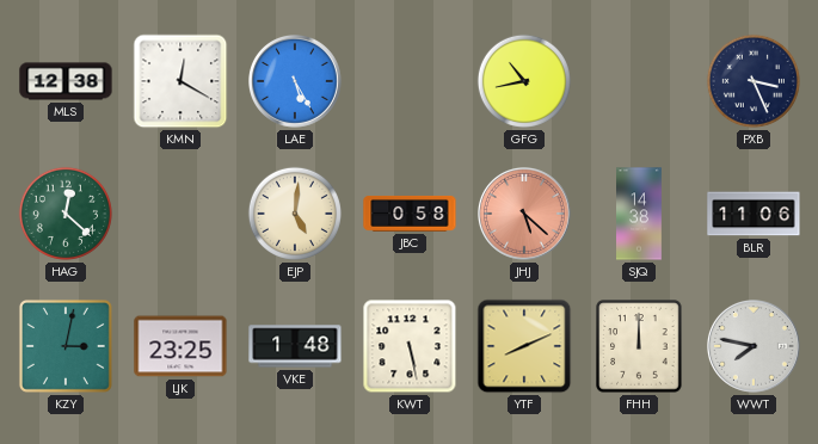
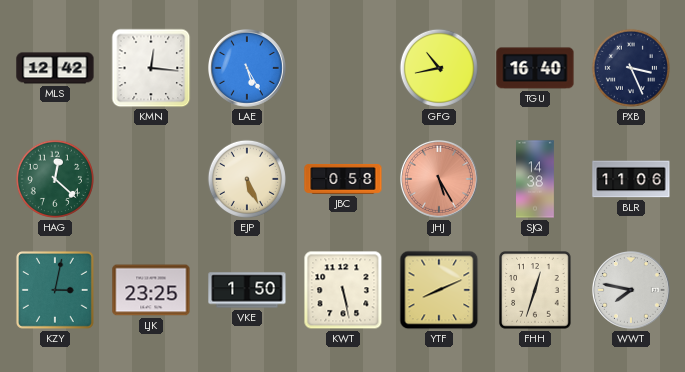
MLS: 12:38 -> 12:42 (55, 68)
KMN: 12:20 -> 12:16 (151, 68)
TGU: none -> 16:40 (535, 68)
EJP: 5:01 -> 5:26 (247, 179)
JHJ: 5:22 -> 5:25 (440, 180)
VKE: 1:48 -> 1:50 (247, 290)
FHH: 12:00 -> 12:33 (535, 290)
